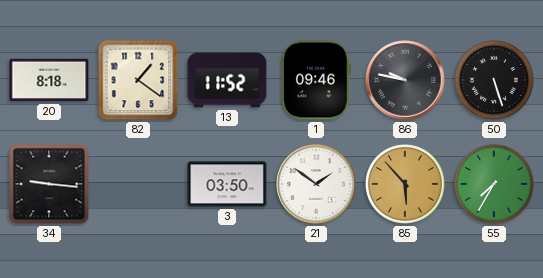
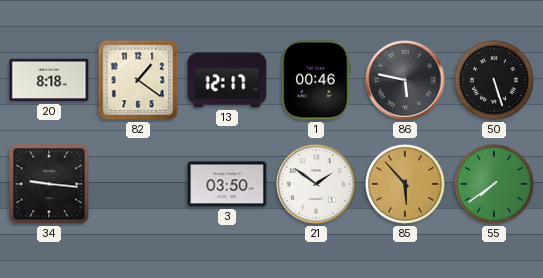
13: 11:52 -> 12:17 (227, 80)
1: 09:46 -> 00:46 (316, 80)
86: 9:47 -> 5:47 (405, 80)
55: 7:35 -> 7:39 (495, 185)
